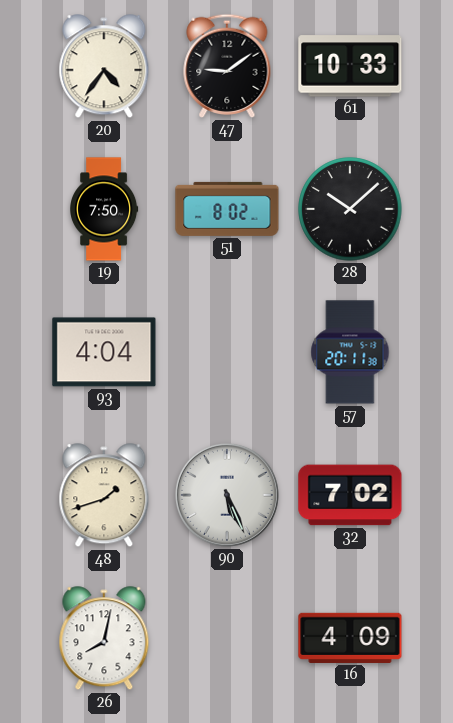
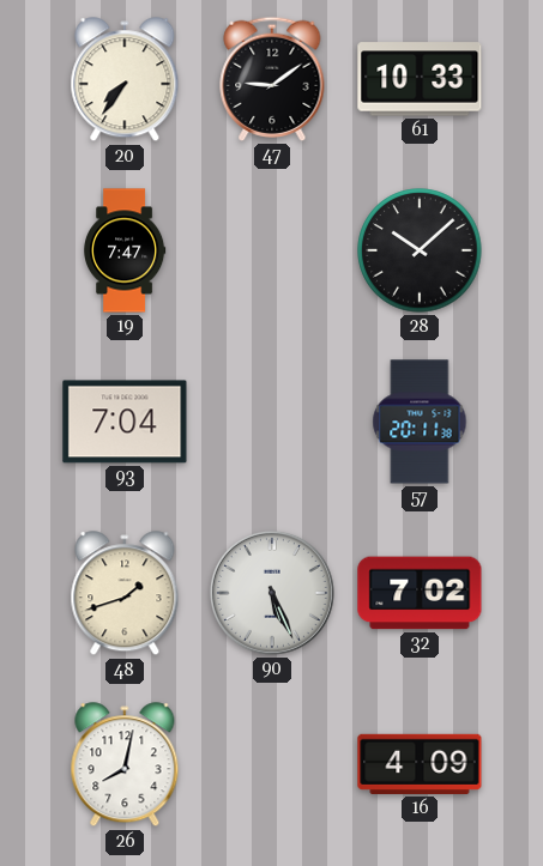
20: 4:36 -> 7:36 (125, 80)
19: 7:50 -> 7:47 (126, 250)
51: 8:02 -> none (227, 209)
93: 4:04 -> 7:04 (125, 422)
